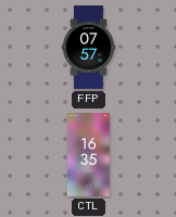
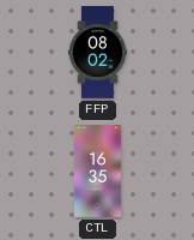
FFP: 07:57 -> 08:02 (97, 53)
